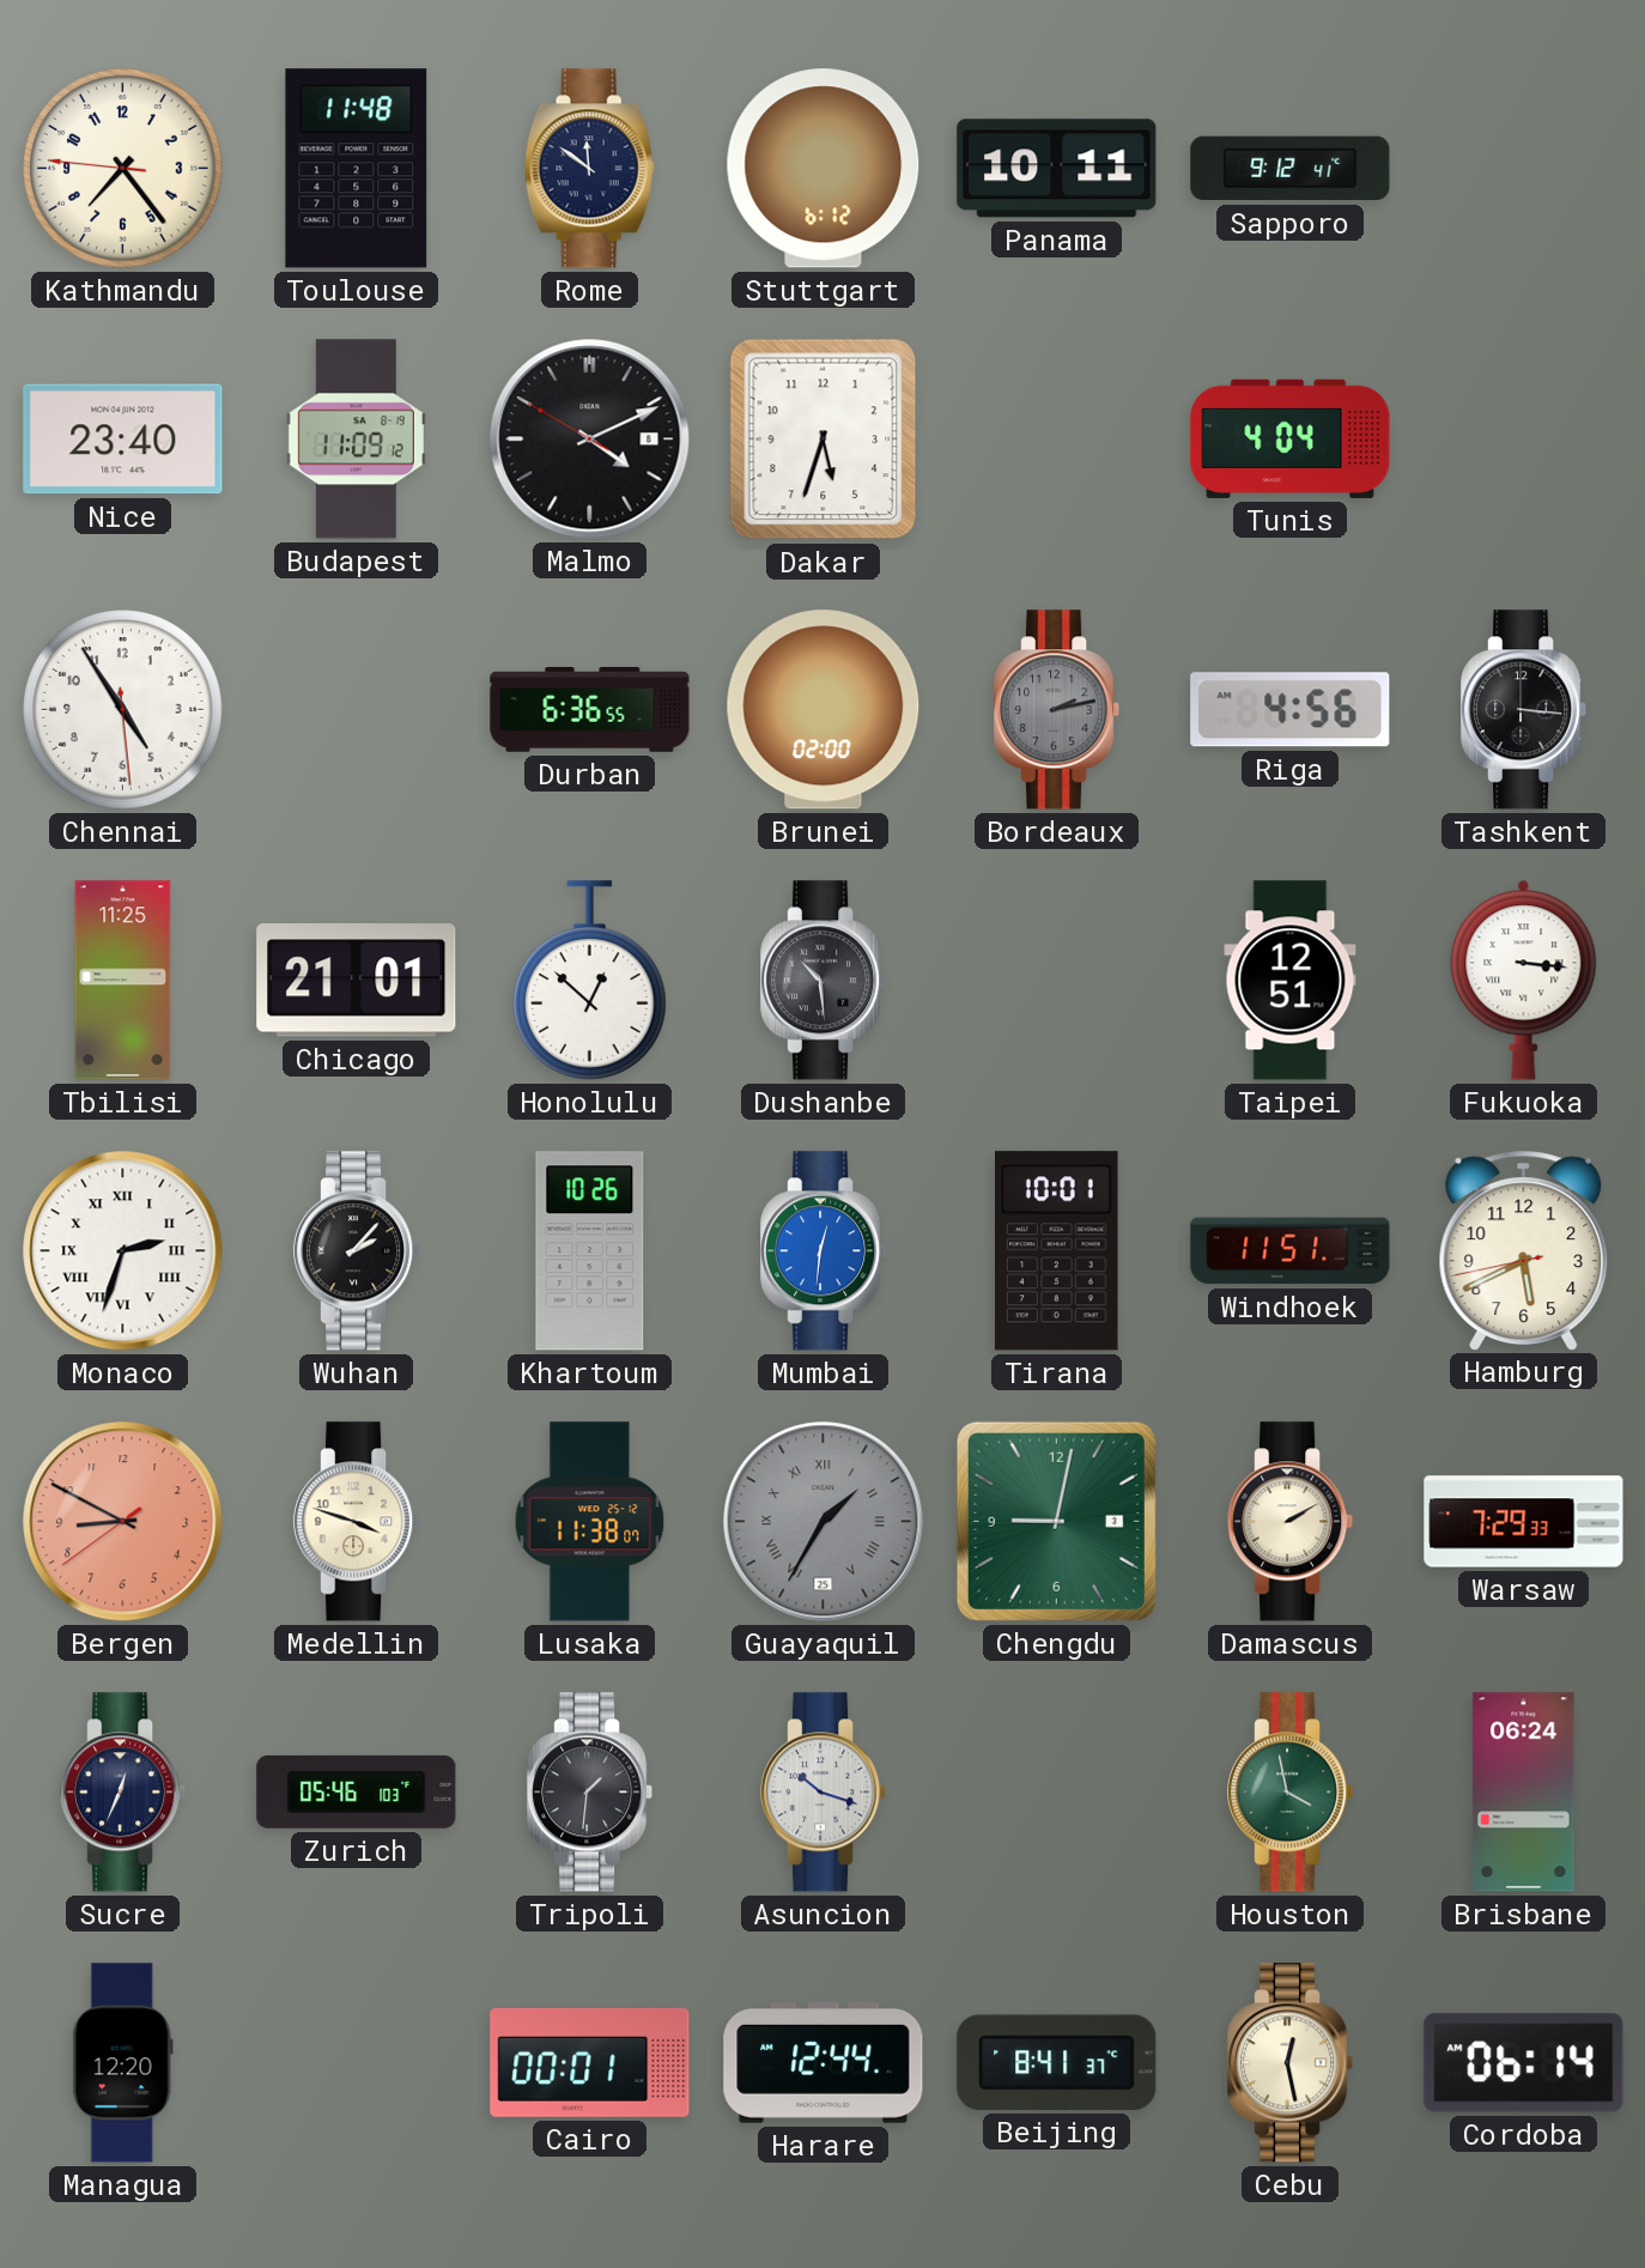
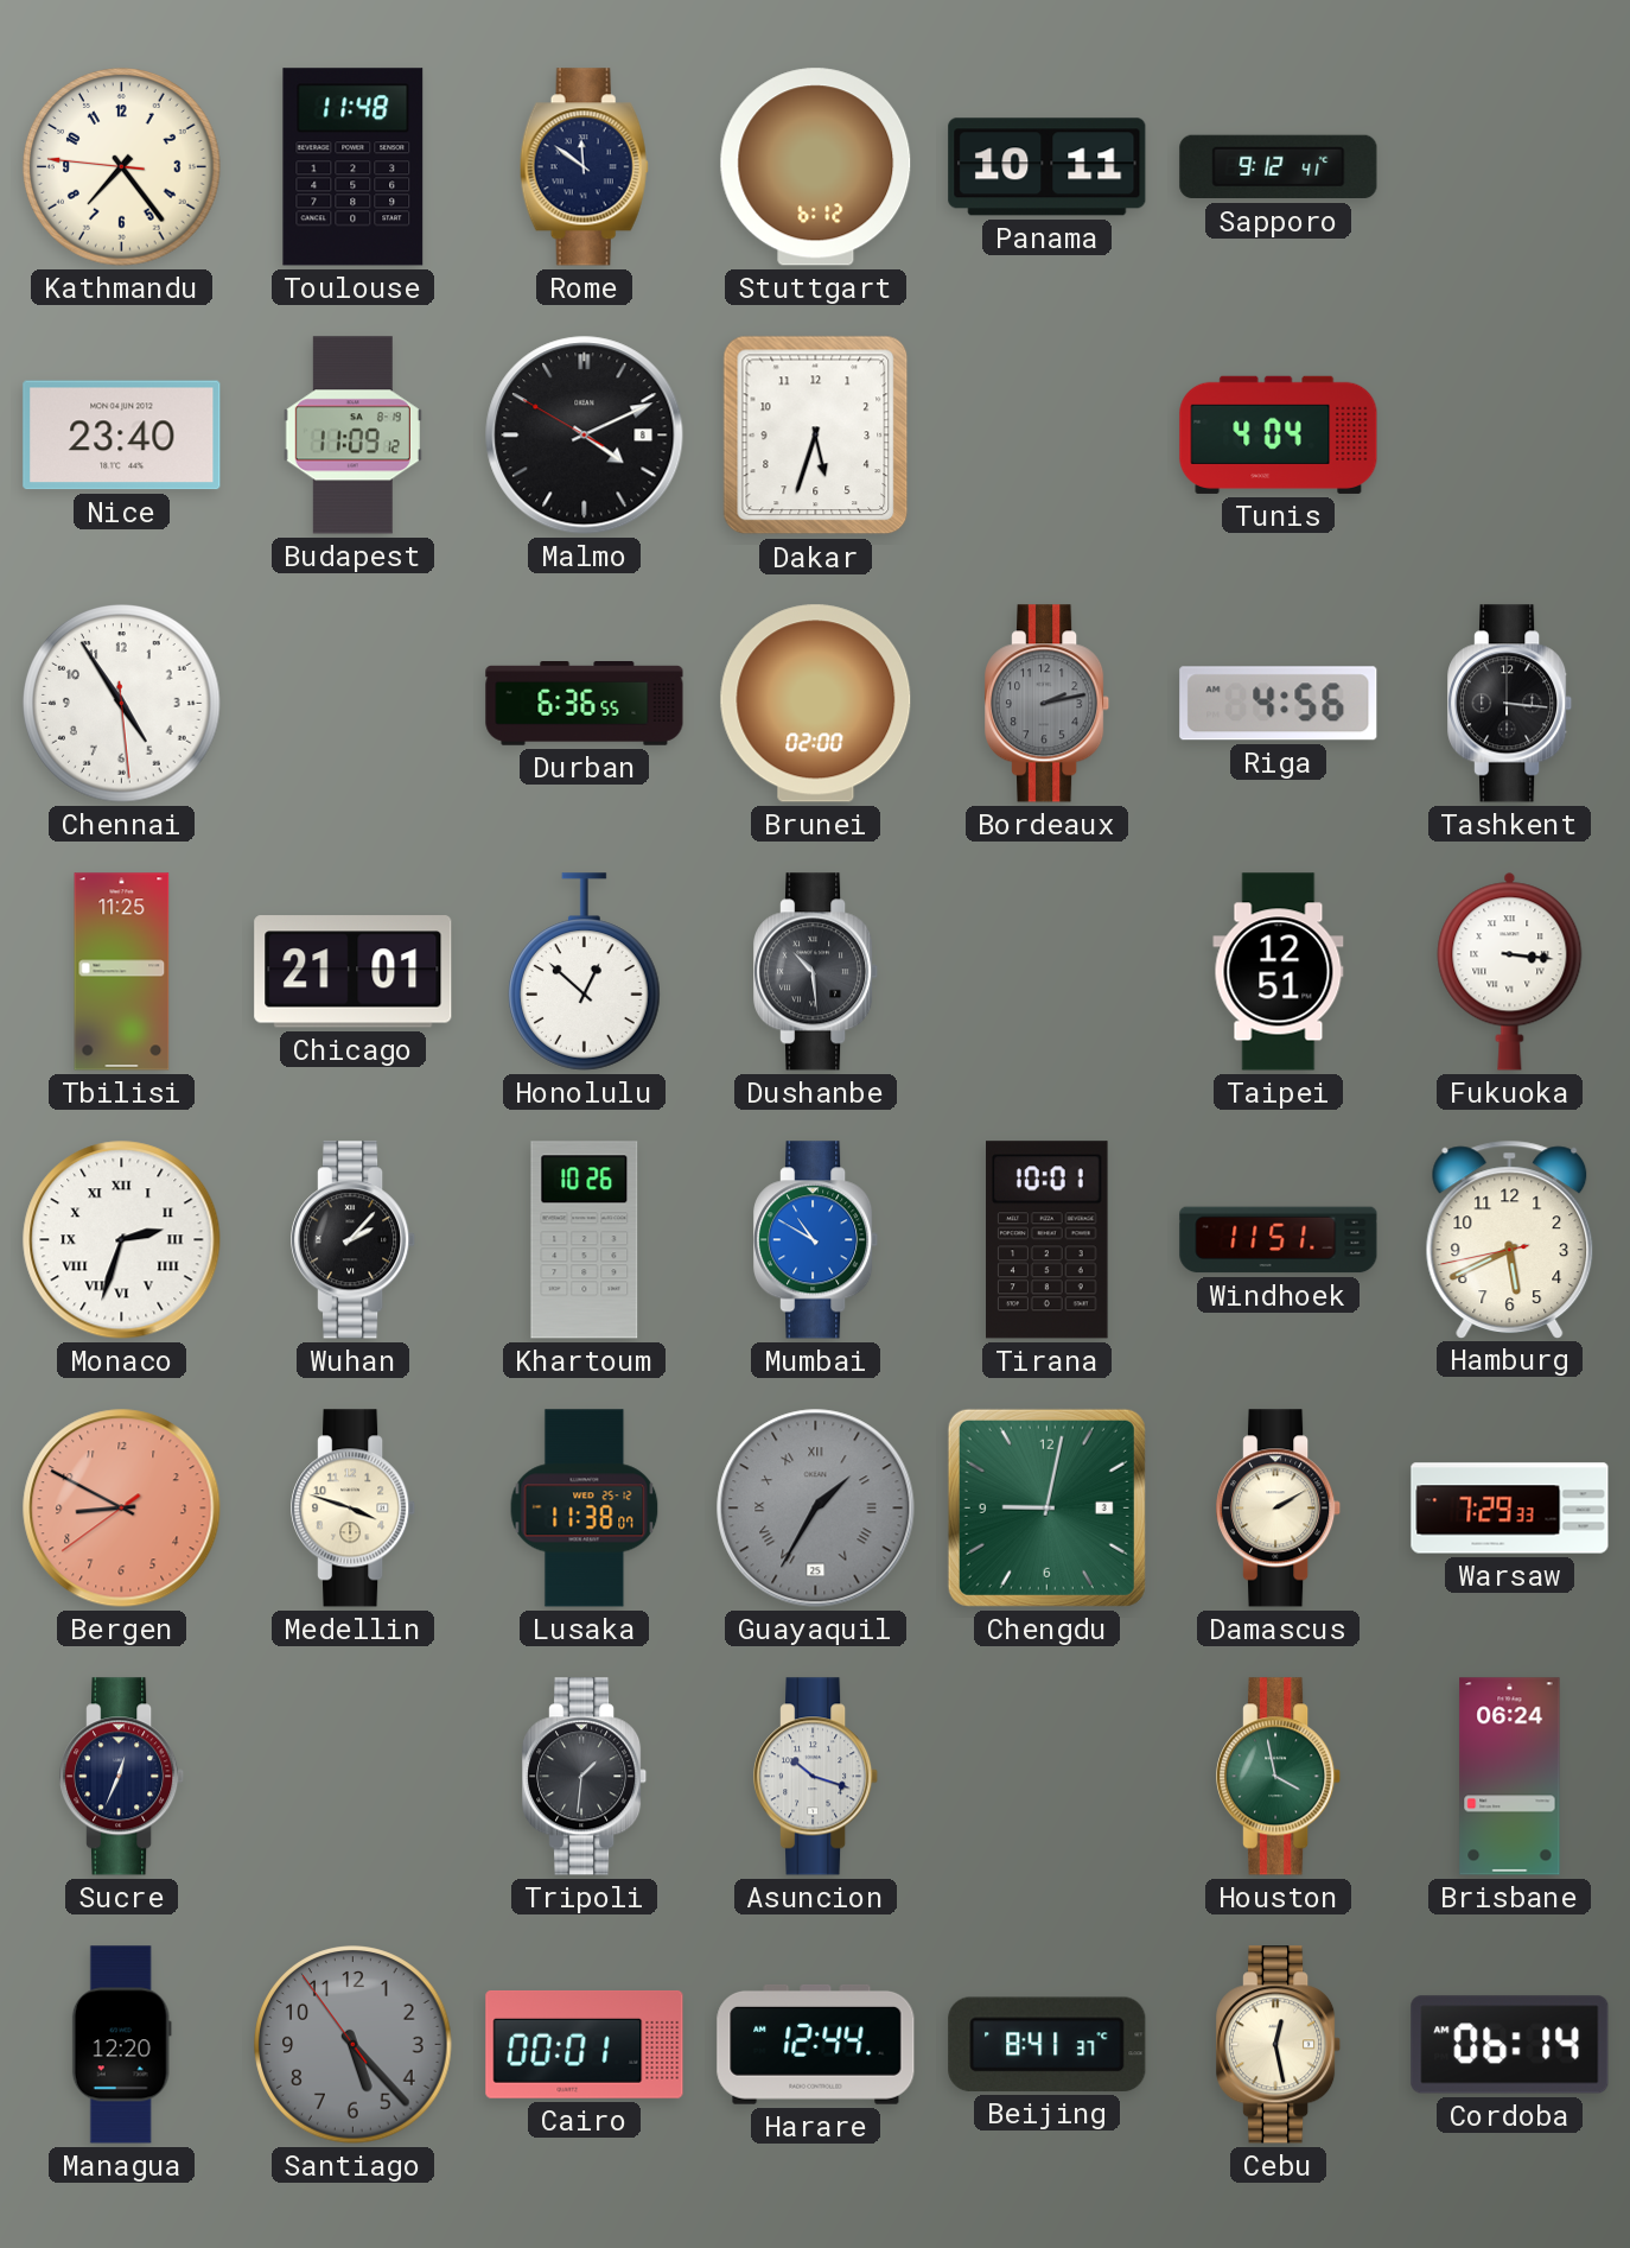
Mumbai: 12:31 -> 10:50 (817, 1240)
Zurich: 05:46 -> none (357, 1791)
Santiago: none -> 5:22 (354, 2045)
